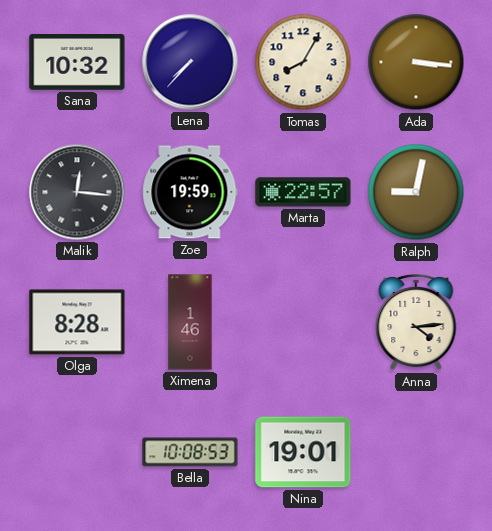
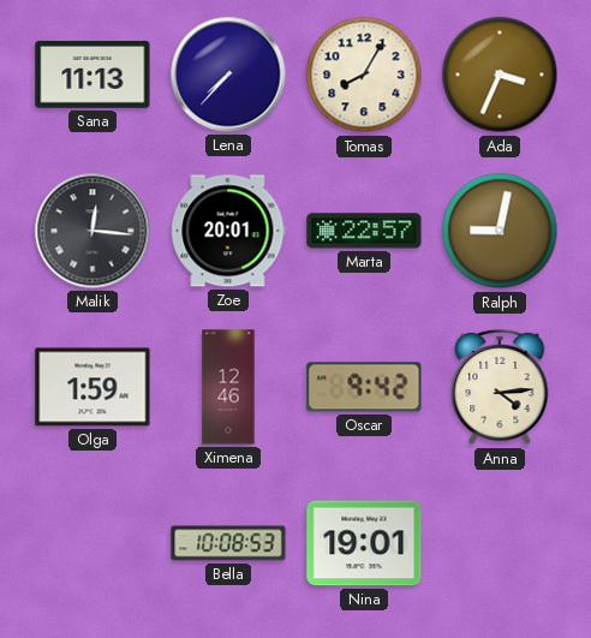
Sana: 10:32 -> 11:13 (92, 76)
Ada: 3:16 -> 3:34 (500, 74)
Zoe: 19:59 -> 20:01 (228, 231)
Olga: 8:28 -> 1:59 (92, 387)
Ximena: 1:46 -> 12:46 (228, 387)
Oscar: none -> 9:42 (364, 387)
